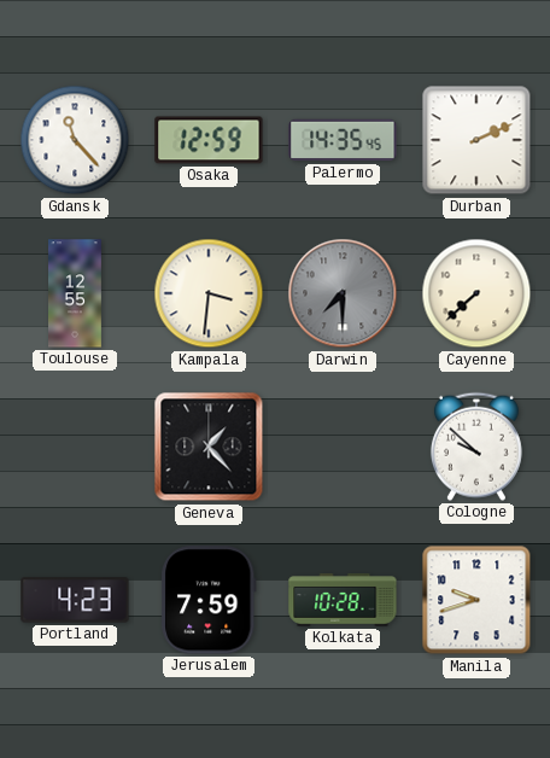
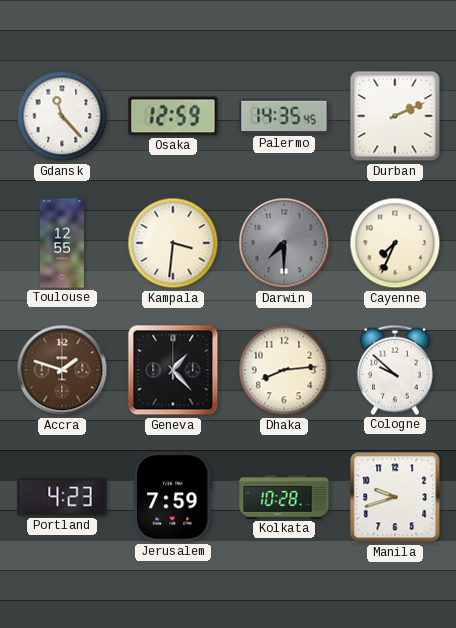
Cayenne: 7:38 -> 7:34 (395, 243)
Accra: none -> 1:48 (62, 370)
Dhaka: none -> 8:14 (284, 370)
